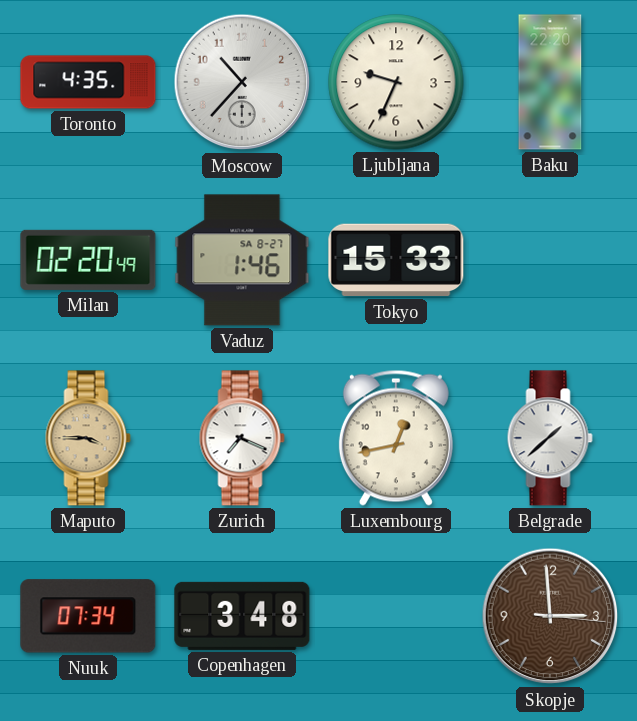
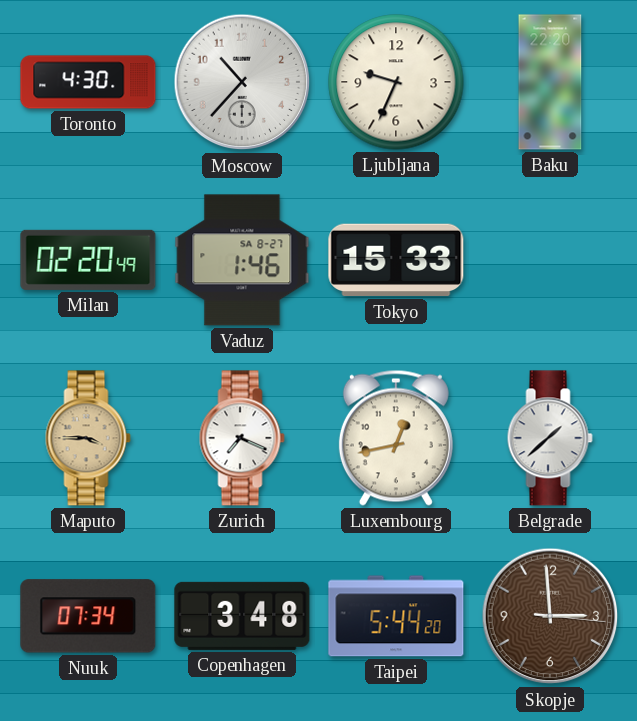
Toronto: 4:35 -> 4:30 (88, 82)
Taipei: none -> 5:44 (396, 616)
